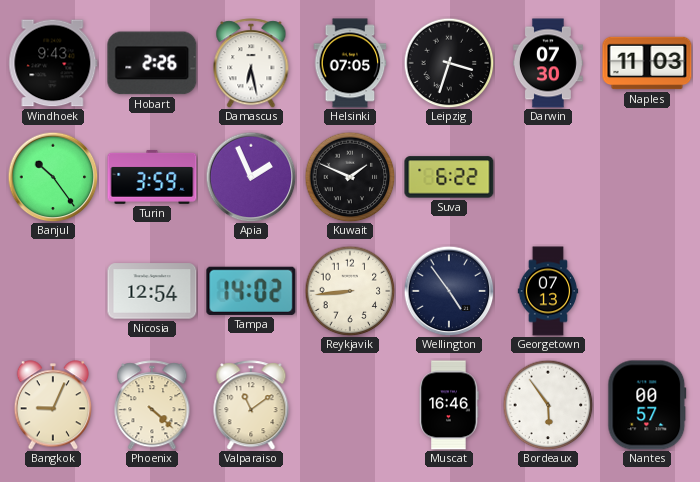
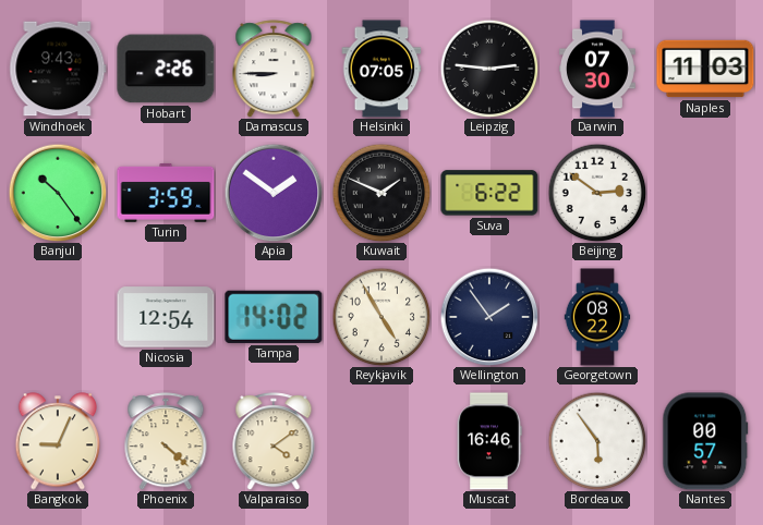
Damascus: 6:28 -> 8:45 (274, 69)
Leipzig: 3:33 -> 2:46 (489, 69)
Apia: 1:56 -> 1:51 (274, 193)
Beijing: none -> 2:51 (597, 193)
Reykjavik: 8:44 -> 4:55 (381, 317)
Wellington: 4:54 -> 1:54 (489, 317)
Georgetown: 07:13 -> 08:22 (597, 317)
Valparaiso: 11:09 -> 4:09 (274, 441)
